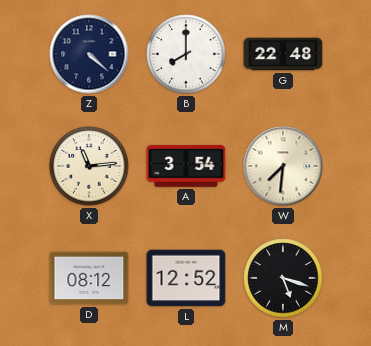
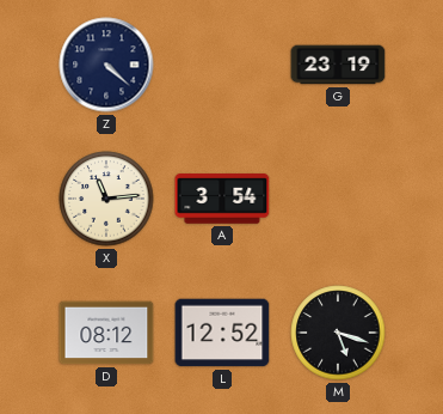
B: 8:00 -> none (186, 54)
G: 22:48 -> 23:19 (338, 65)
W: 7:31 -> none (283, 166)
